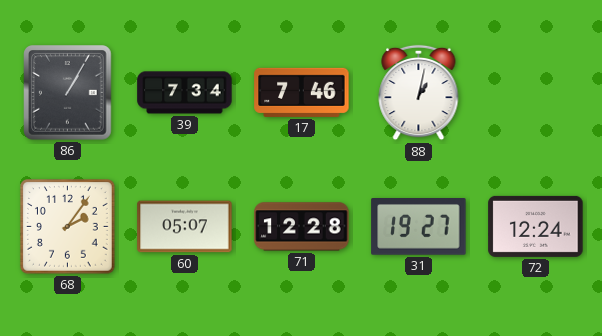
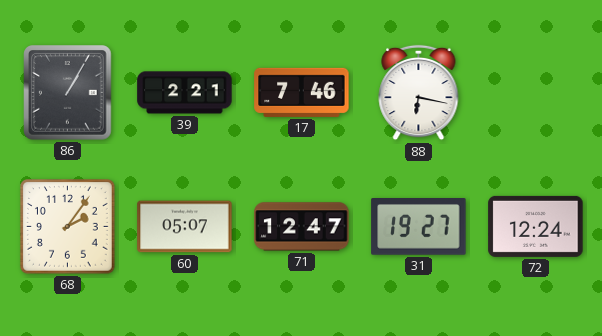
39: 7:34 -> 2:21 (185, 93)
88: 1:02 -> 6:17 (419, 93)
71: 12:28 -> 12:47 (302, 227)
